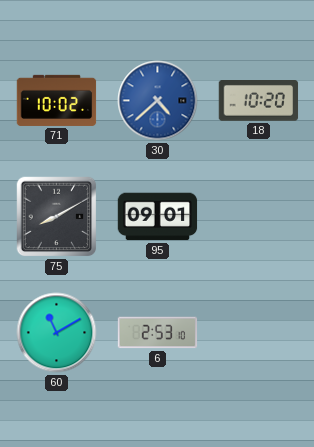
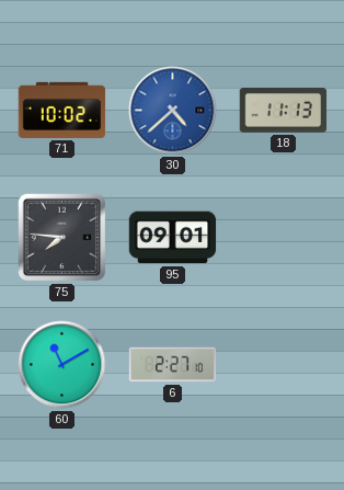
18: 10:20 -> 11:13 (284, 111)
75: 8:10 -> 7:46 (62, 238)
6: 2:53 -> 2:27 (173, 365)
